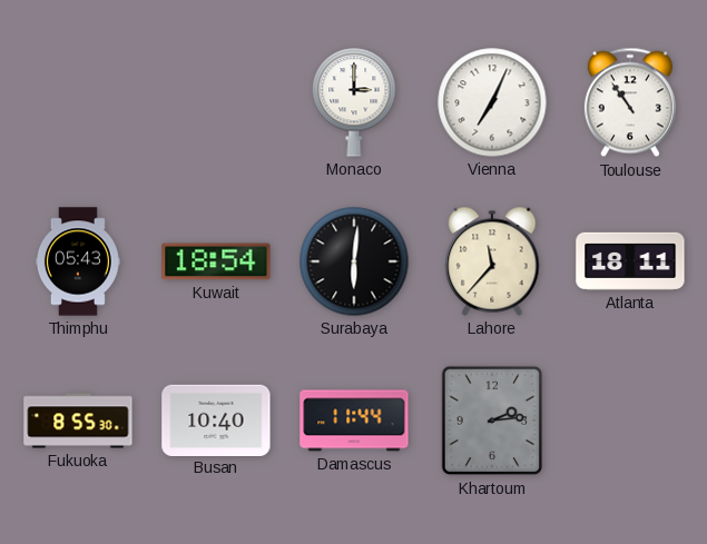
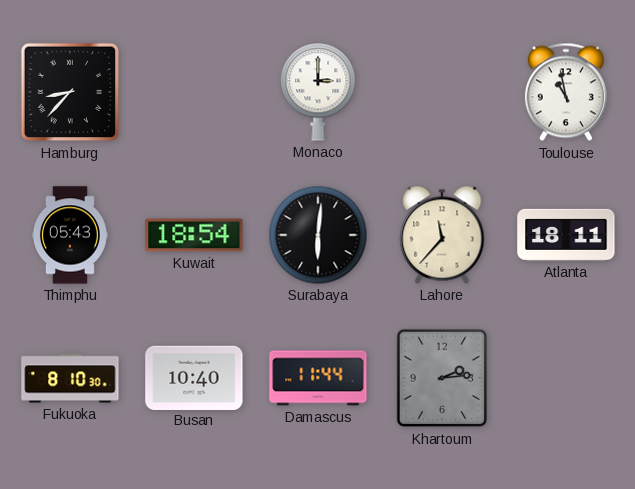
Hamburg: none -> 8:37 (70, 92)
Vienna: 7:04 -> none (492, 102)
Toulouse: 10:54 -> 10:58 (566, 92)
Fukuoka: 8:55 -> 8:10 (70, 378)
